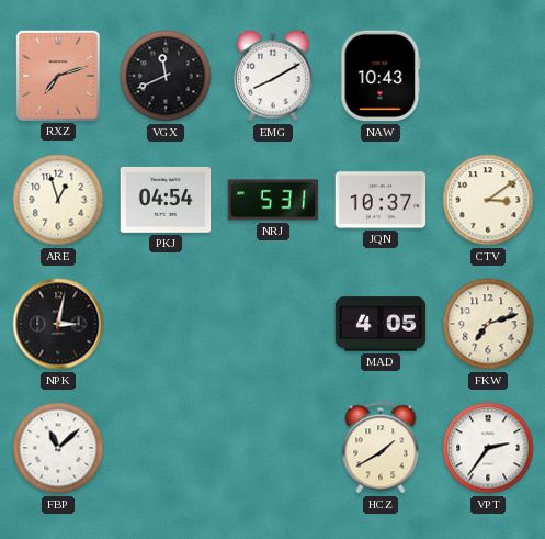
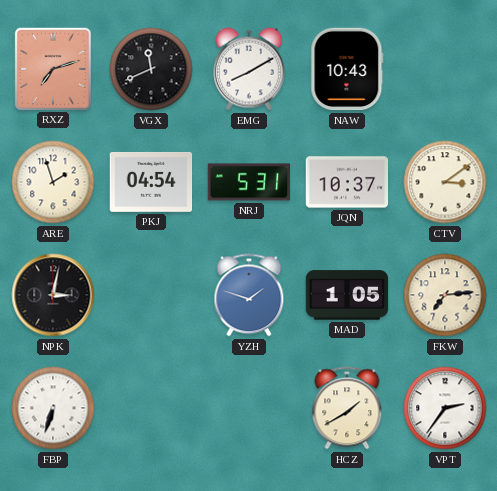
ARE: 12:57 -> 1:57 (53, 182)
YZH: none -> 1:48 (249, 295)
MAD: 4:05 -> 1:05 (347, 295)
FKW: 7:12 -> 7:14 (445, 295)
FBP: 11:08 -> 6:33 (53, 408)
